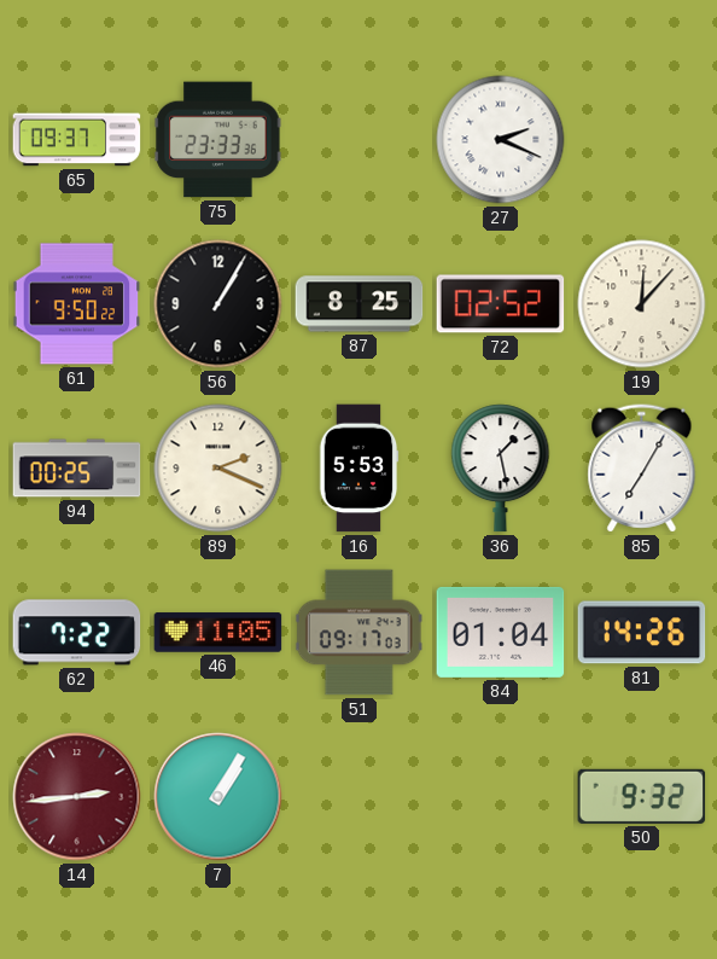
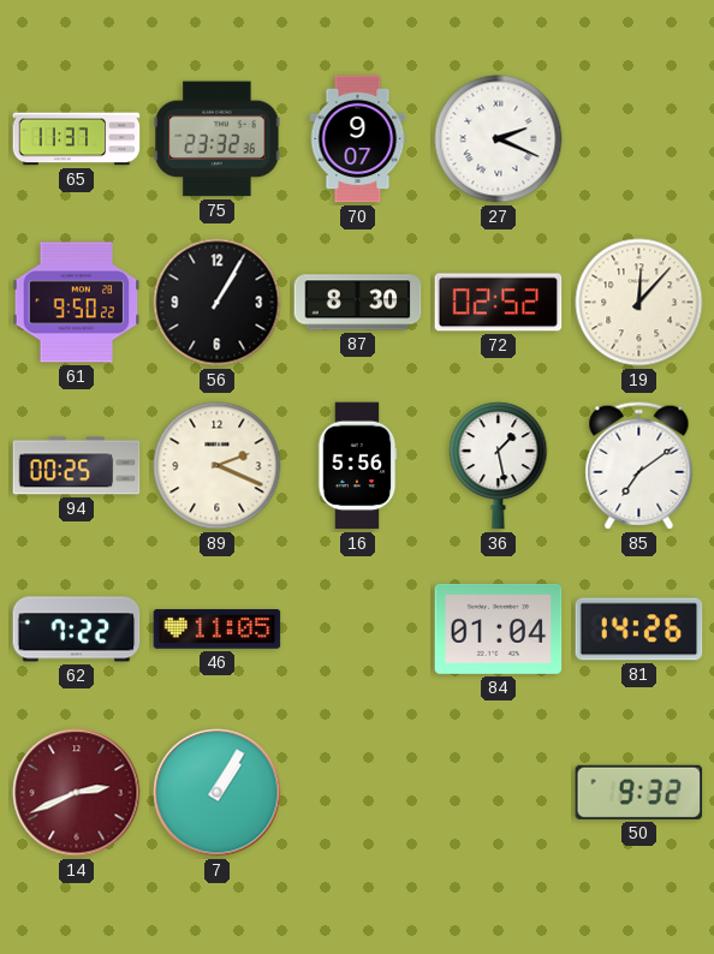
65: 09:37 -> 11:37 (77, 139)
75: 23:33 -> 23:32 (218, 139)
70: none -> 9:07 (358, 139)
87: 8:25 -> 8:30 (358, 303)
16: 5:53 -> 5:56 (357, 466)
85: 7:05 -> 7:09 (639, 466)
51: 09:17 -> none (358, 633)
14: 2:44 -> 2:41 (77, 793)
